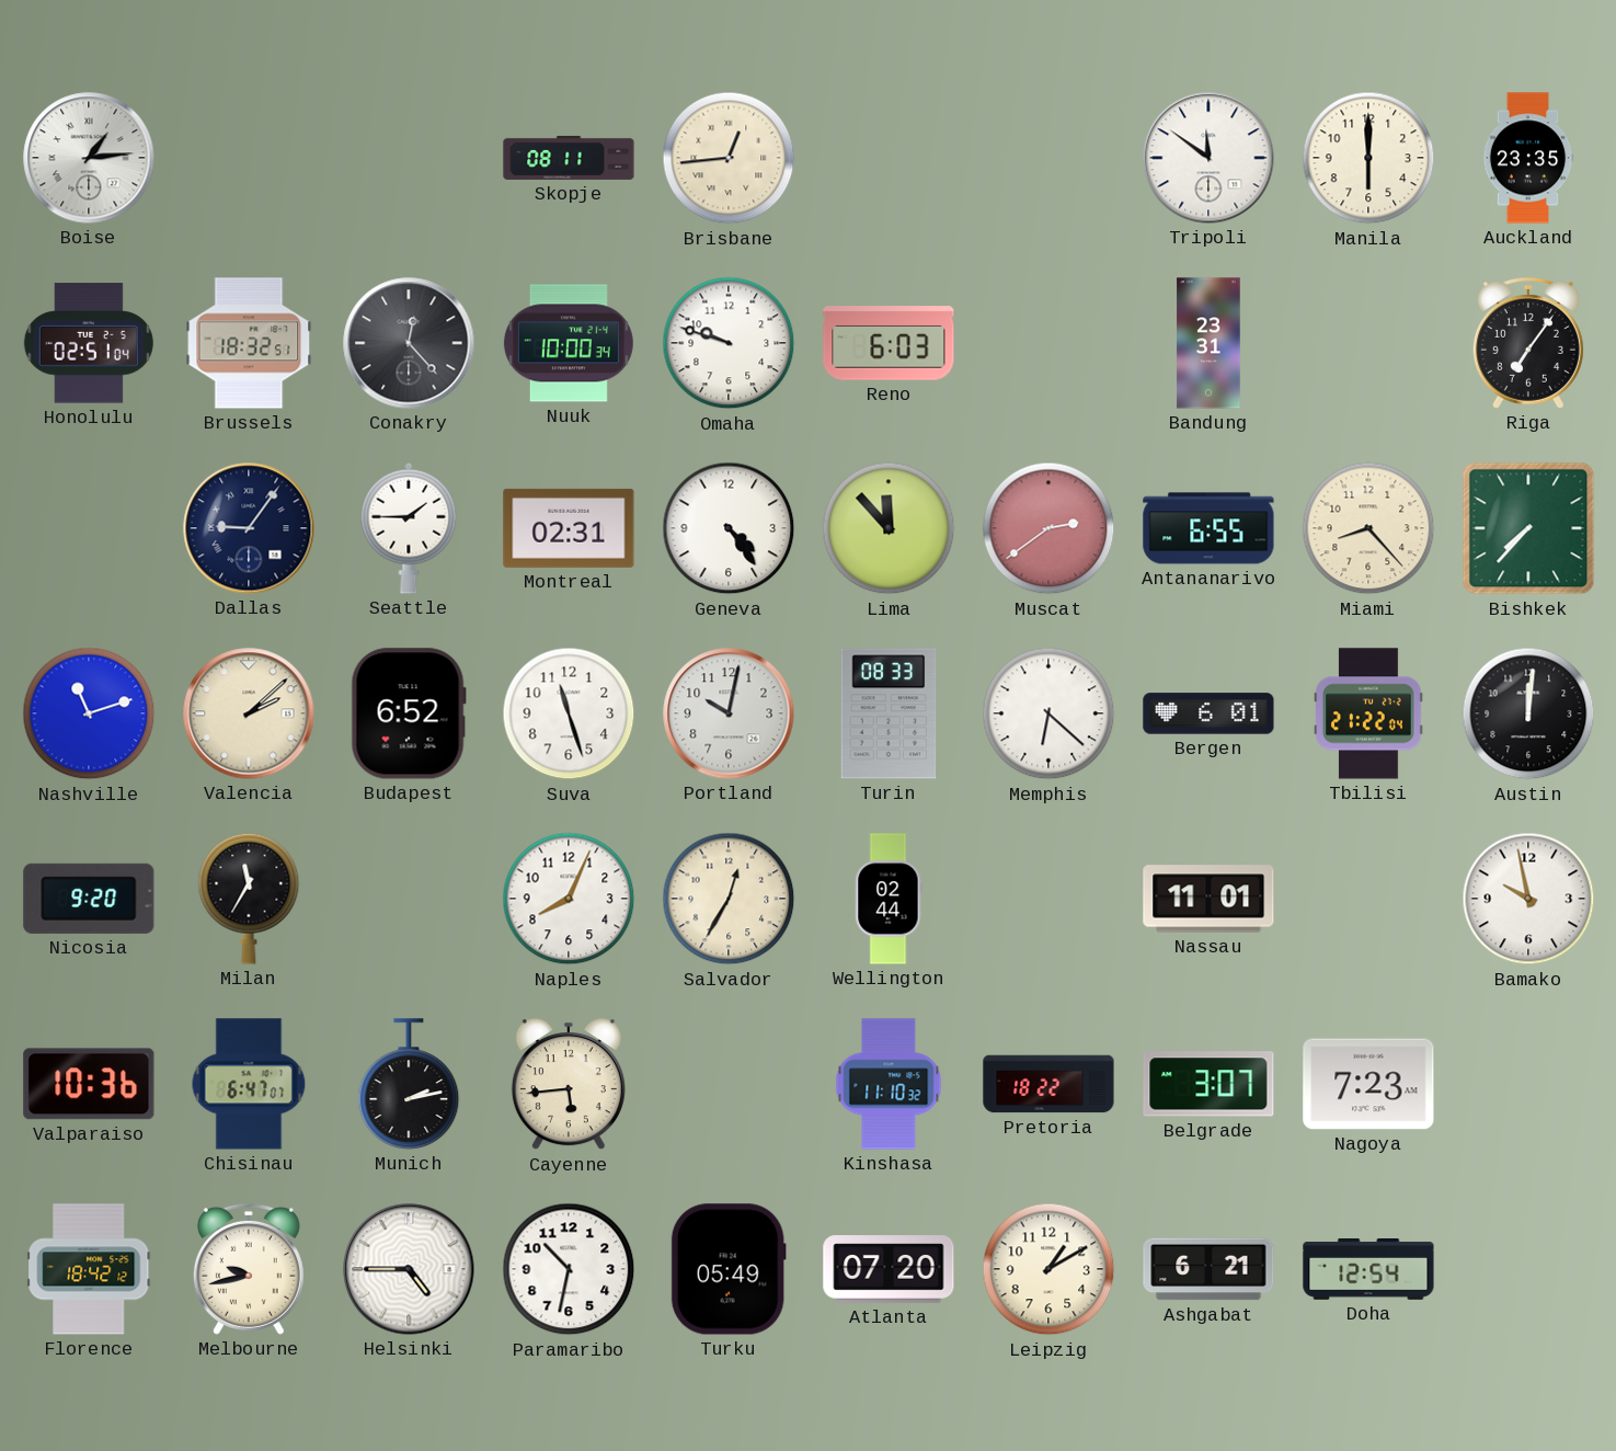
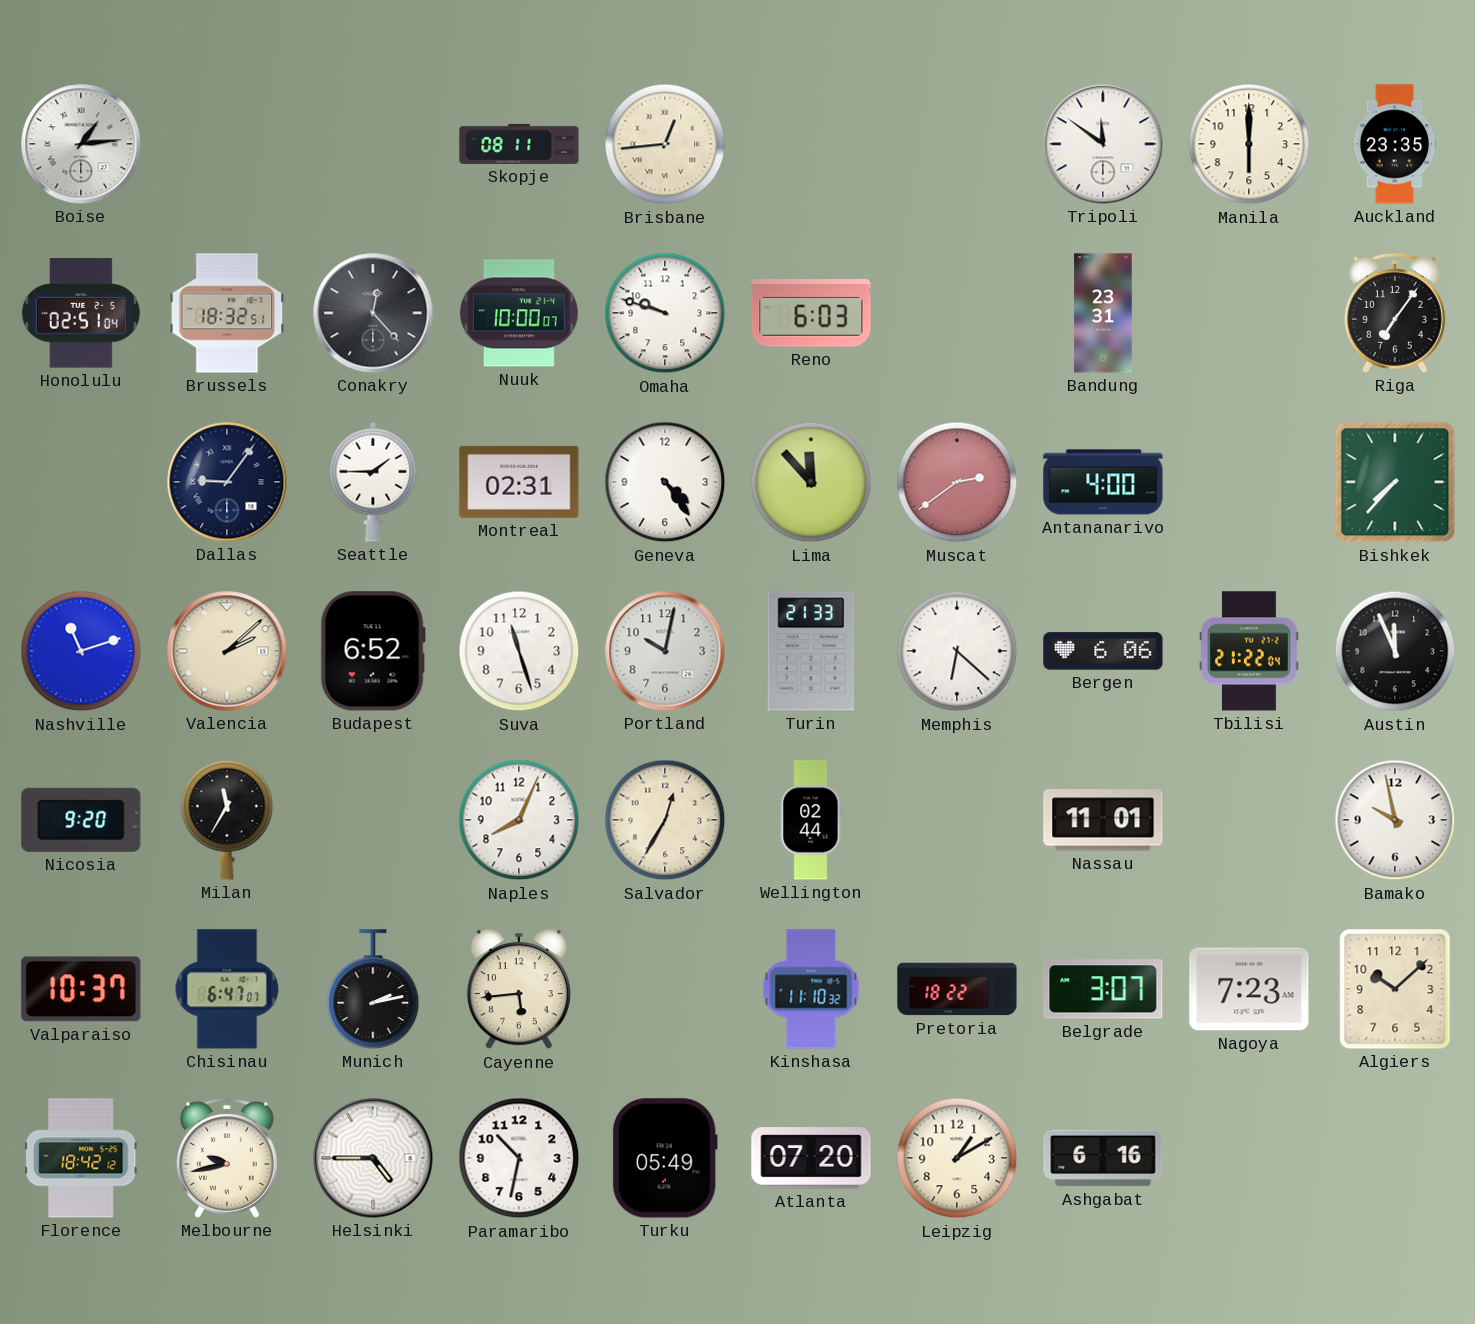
Nuuk: 10:00:34 -> 10:00:07 (519, 313)
Antananarivo: 6:55 -> 4:00 (1103, 482)
Miami: 8:23 -> none (1368, 528)
Turin: 08:33 -> 21:33 (811, 651)
Bergen: 6:01 -> 6:06 (1103, 651)
Austin: 12:01 -> 11:56 (1395, 651)
Valparaiso: 10:36 -> 10:37 (81, 989)
Algiers: none -> 10:08 (1395, 989)
Ashgabat: 6:21 -> 6:16 (1103, 1158)
Doha: 12:54 -> none (1368, 1270)
